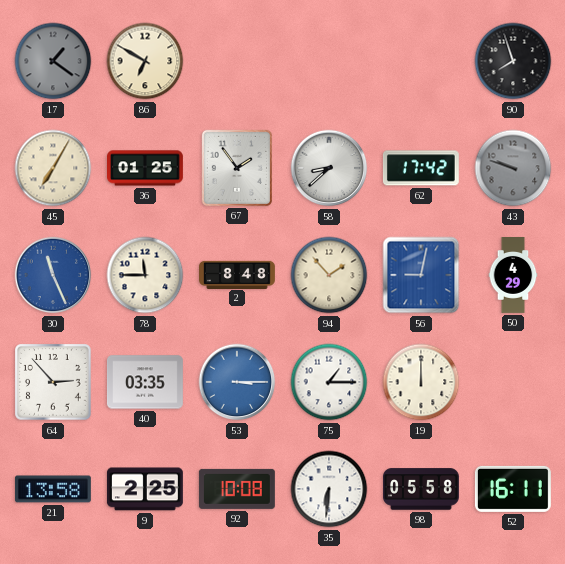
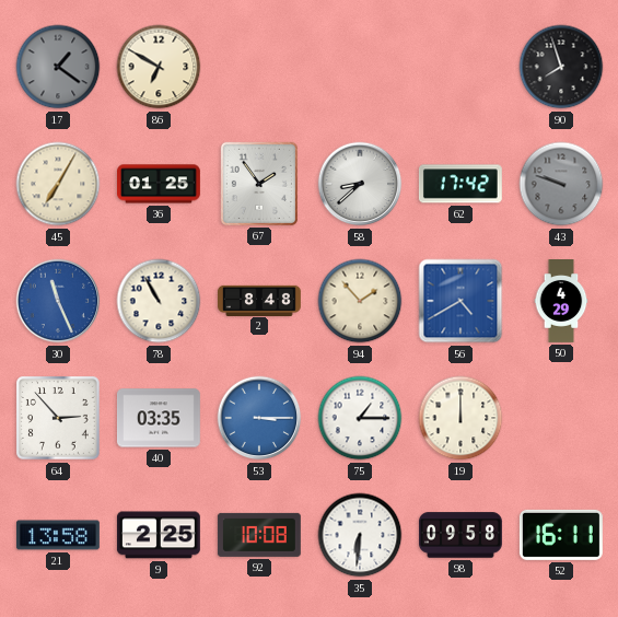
78: 11:45 -> 10:55 (159, 301)
56: 9:02 -> 4:40 (460, 301)
98: 05:58 -> 09:58 (462, 535)
